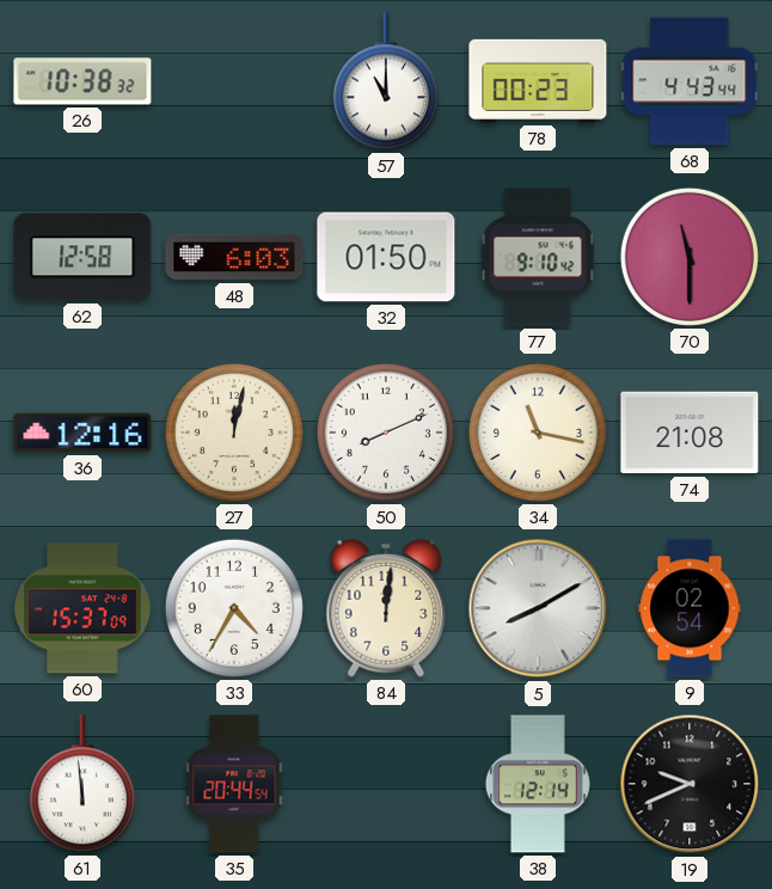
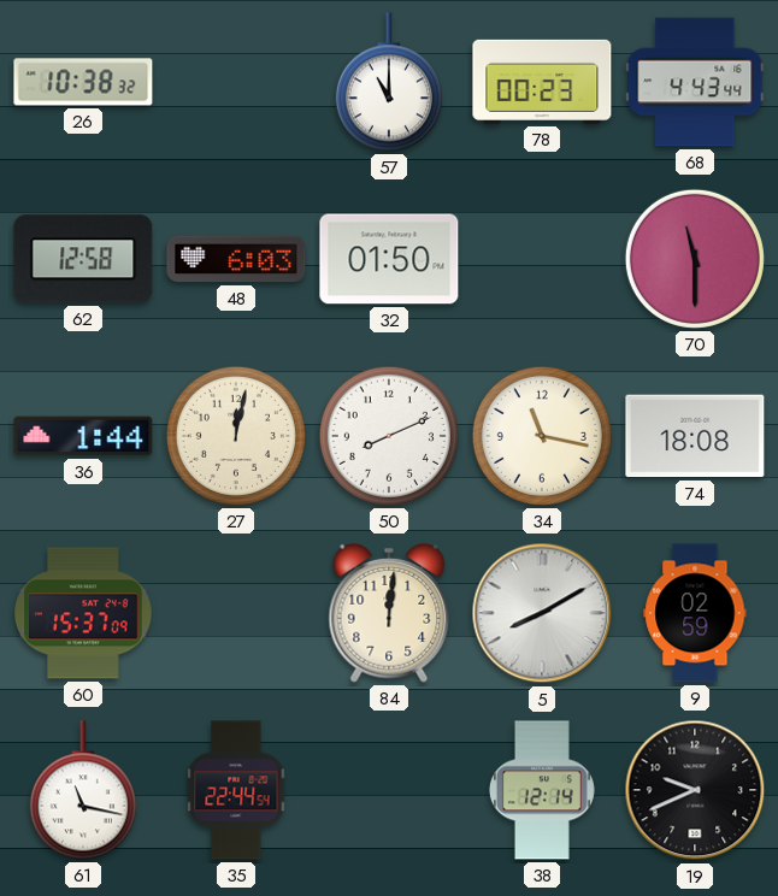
77: 9:10 -> none (538, 257)
36: 12:16 -> 1:44 (83, 436)
74: 21:08 -> 18:08 (695, 436)
33: 4:35 -> none (234, 608)
9: 02:54 -> 02:59 (695, 613)
61: 11:59 -> 11:17 (83, 790)
35: 20:44 -> 22:44 (236, 790)
